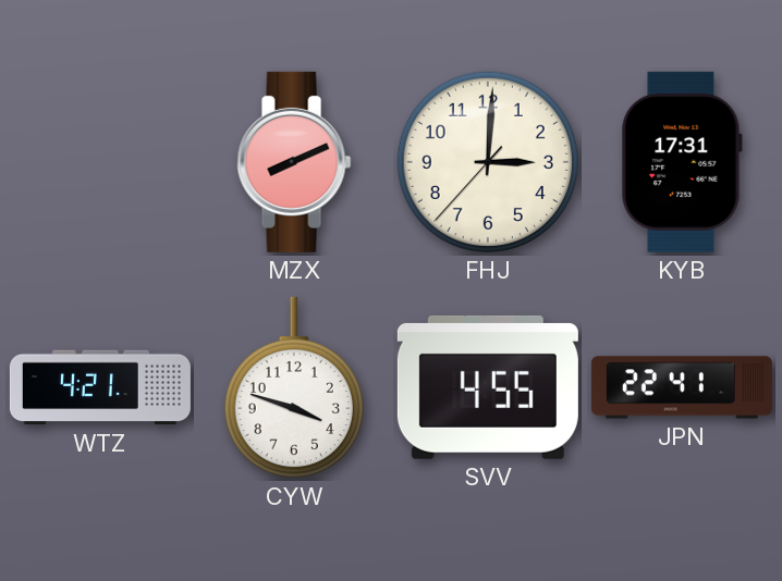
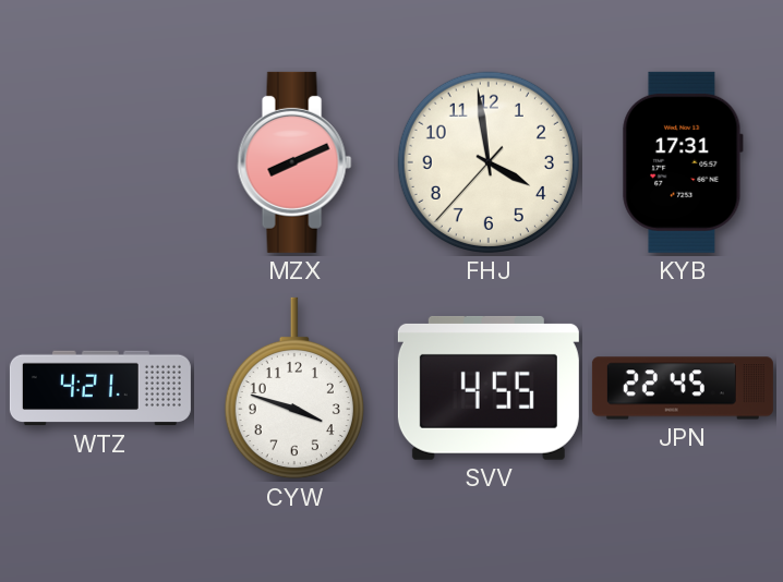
FHJ: 3:00 -> 3:58 (489, 162)
JPN: 22:41 -> 22:45 (683, 388)
